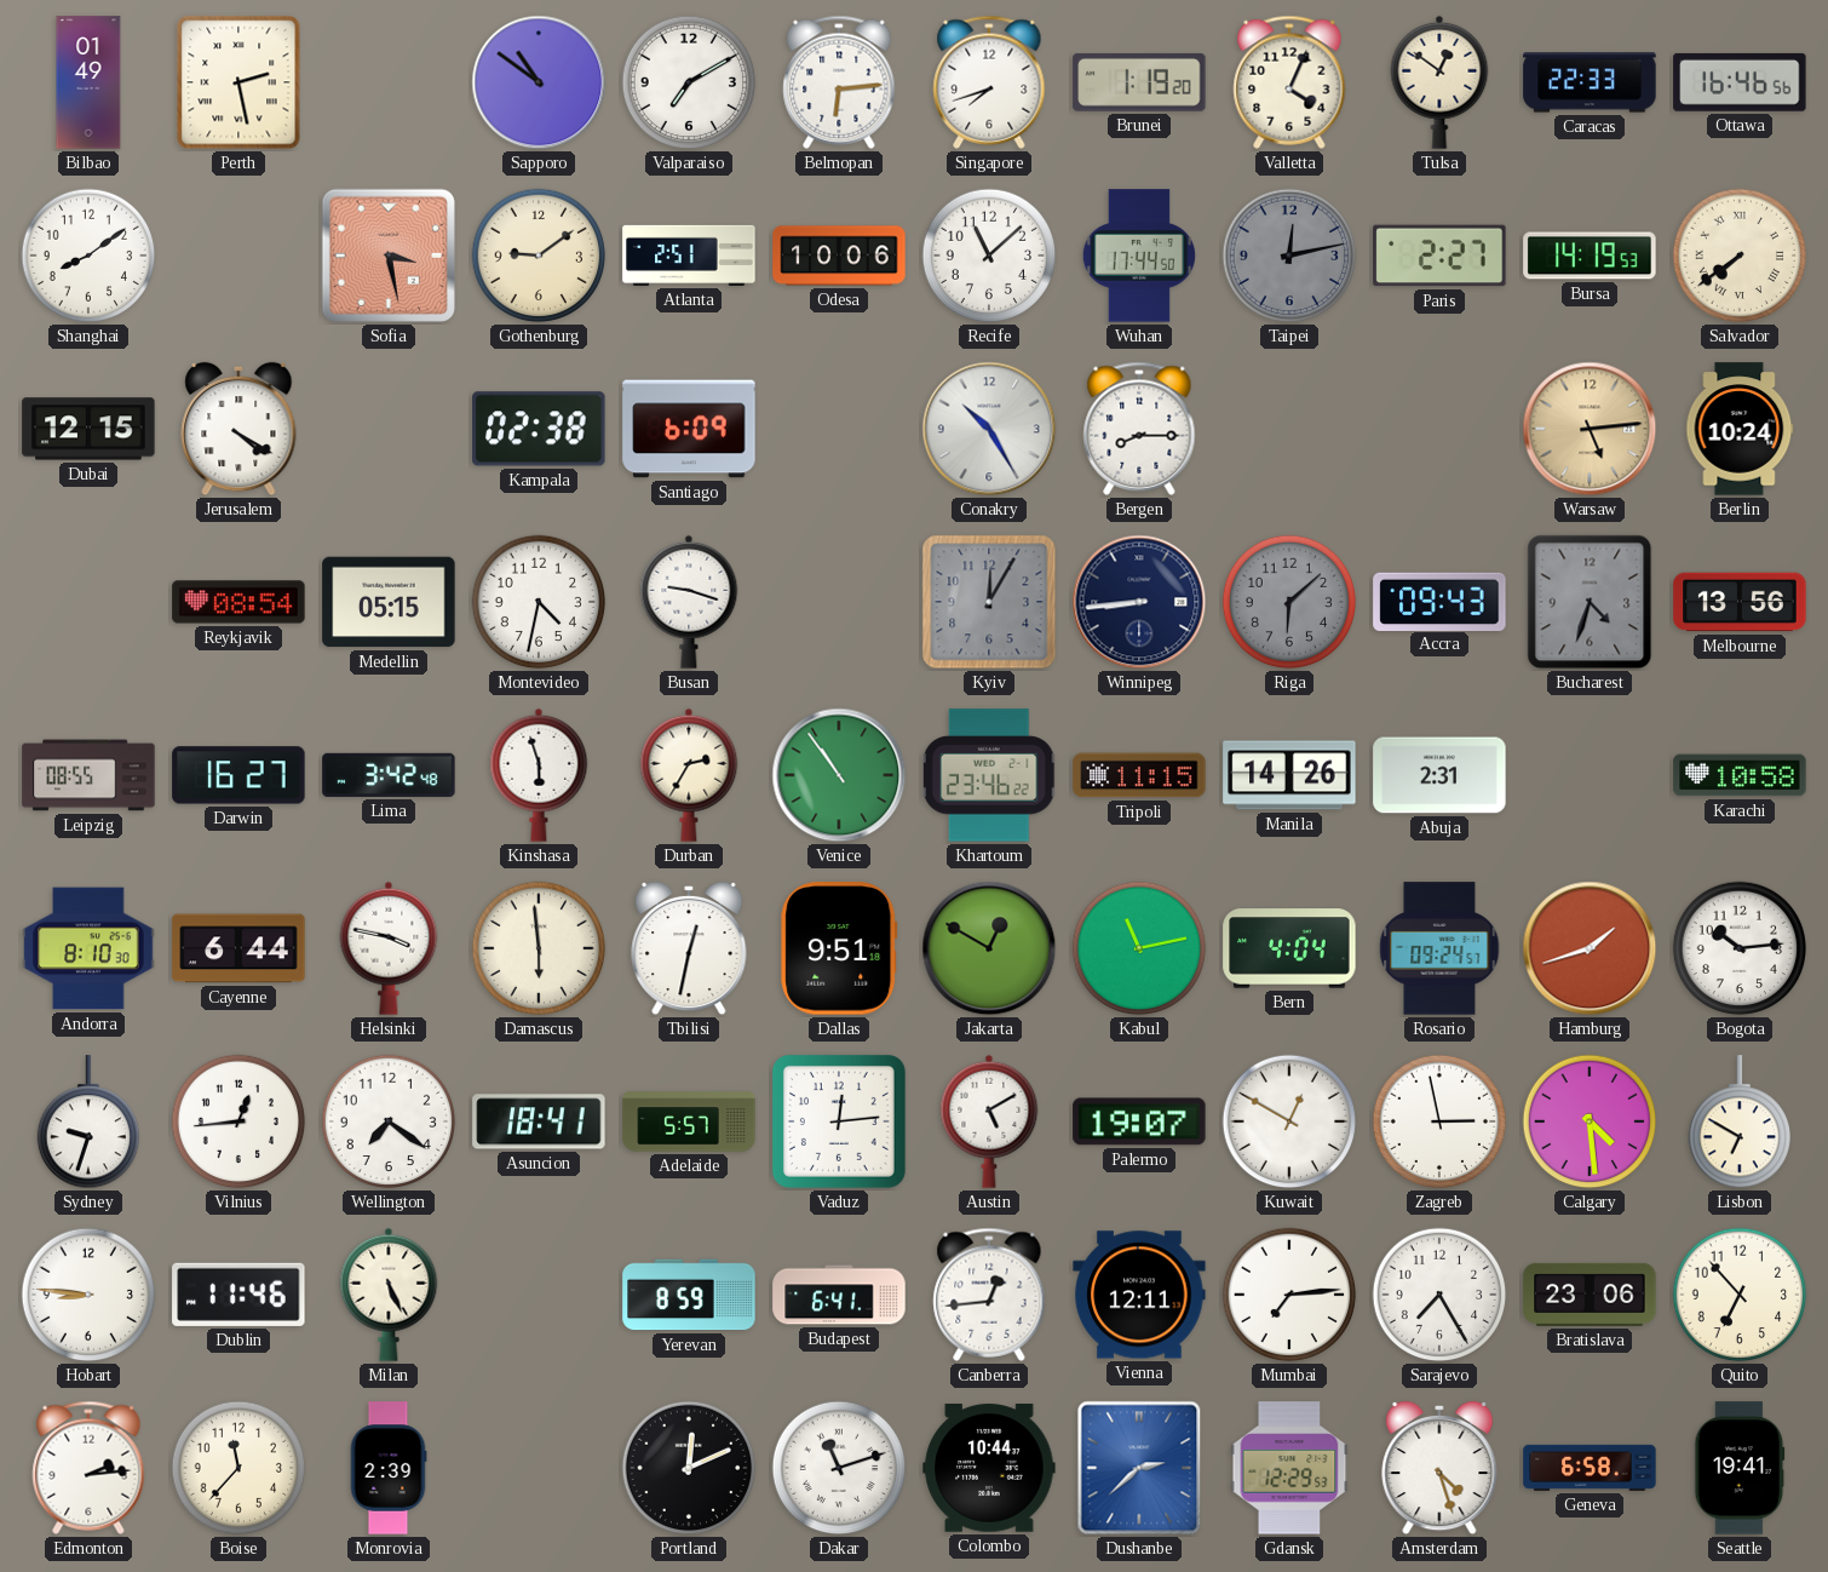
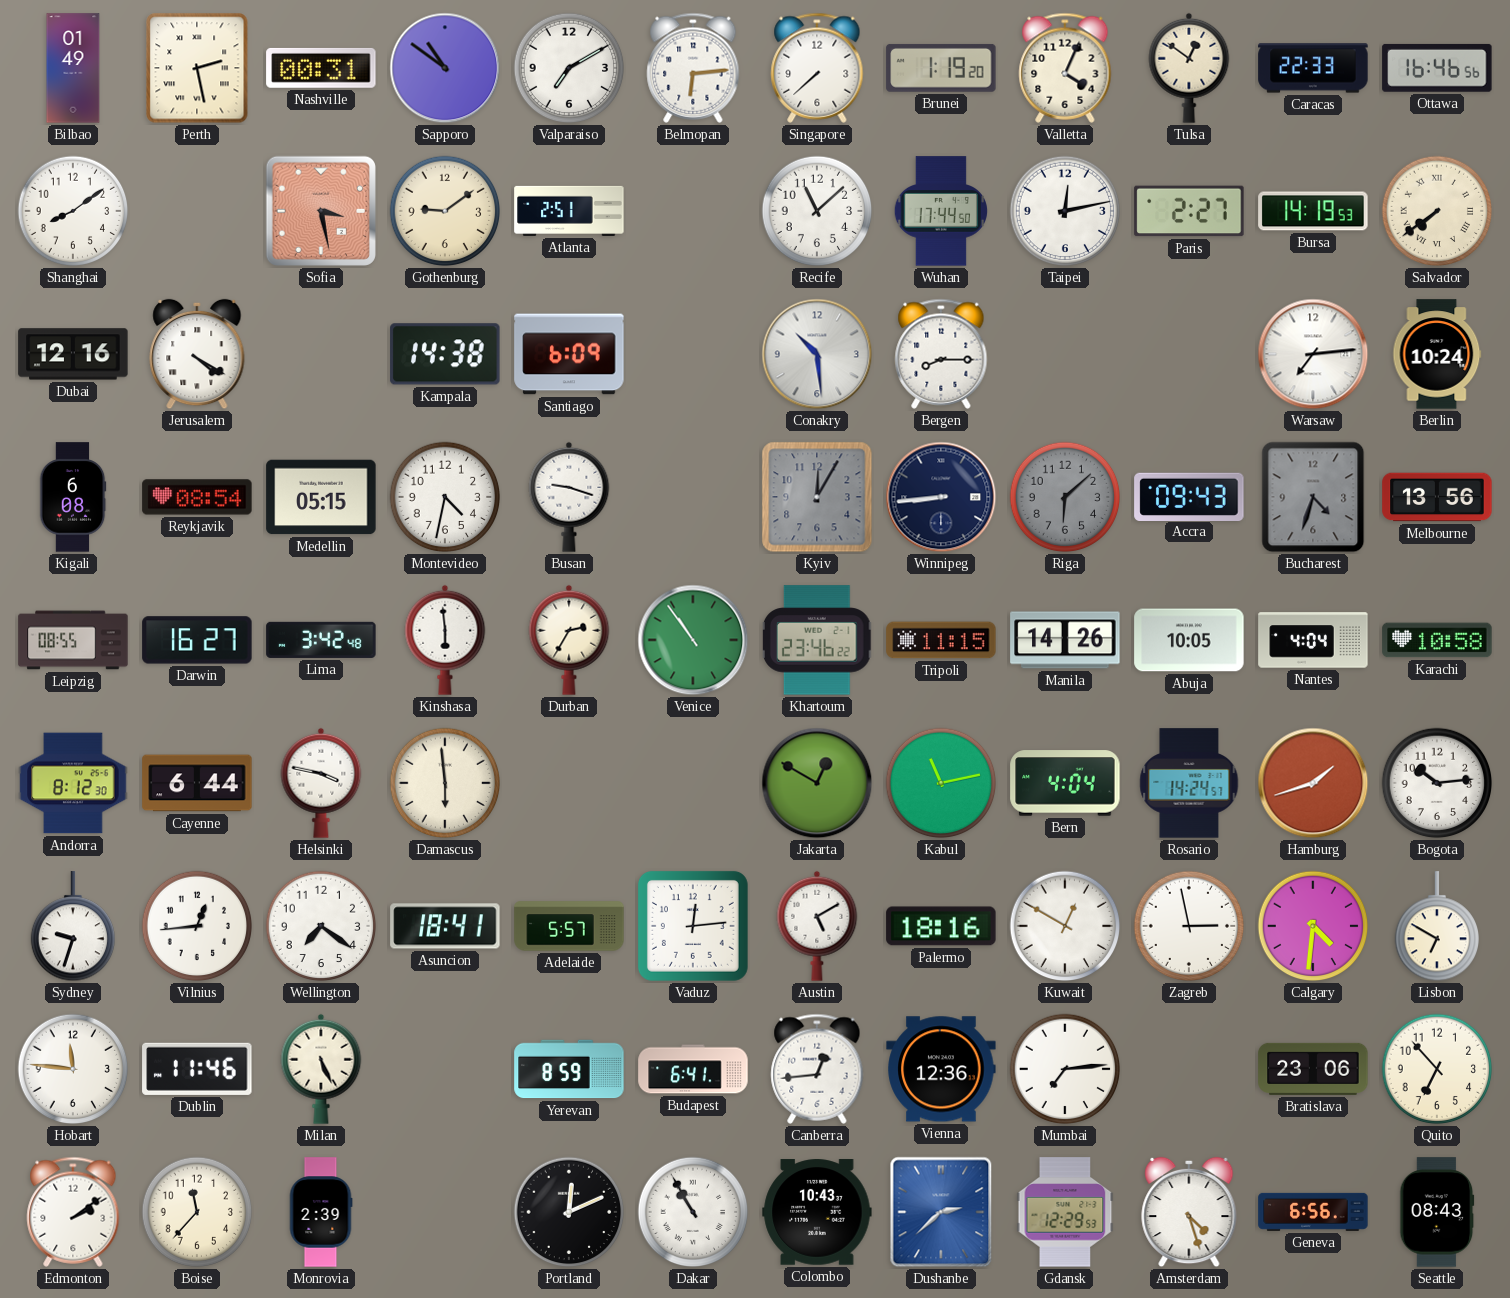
Nashville: none -> 00:31 (321, 68)
Singapore: 7:42 -> 7:38 (817, 68)
Odesa: 10:06 -> none (839, 256)
Taipei dial: grey -> white (1065, 211)
Dubai: 12:15 -> 12:16 (73, 354)
Kampala: 02:38 -> 14:38 (445, 354)
Conakry: 10:25 -> 10:29 (817, 354)
Warsaw: 5:14 -> 7:14 (1313, 354)
Warsaw dial: champagne -> white (1313, 354)
Kigali: none -> 6:08 (73, 497)
Kinshasa: 5:57 -> 5:59 (445, 640)
Abuja: 2:31 -> 10:05 (1189, 640)
Nantes: none -> 4:04 (1313, 640)
Andorra: 8:10 -> 8:12 (73, 783)
Tbilisi: 12:32 -> none (689, 948)
Dallas: 9:51 -> none (839, 948)
Rosario: 09:24 -> 14:24 (1189, 783)
Palermo: 19:07 -> 18:16 (941, 926)
Calgary: 4:29 -> 4:31 (1313, 926)
Hobart: 8:46 -> 11:46 (73, 1069)
Vienna: 12:11 -> 12:36 (941, 1069)
Sarajevo: 7:25 -> none (1439, 1295)
Edmonton: 2:14 -> 2:09 (73, 1212)
Dakar: 11:12 -> 10:55 (693, 1212)
Colombo: 10:44 -> 10:43 (817, 1212)
Geneva: 6:58 -> 6:56 (1313, 1212)
Seattle: 19:41 -> 08:43 (1437, 1212)
